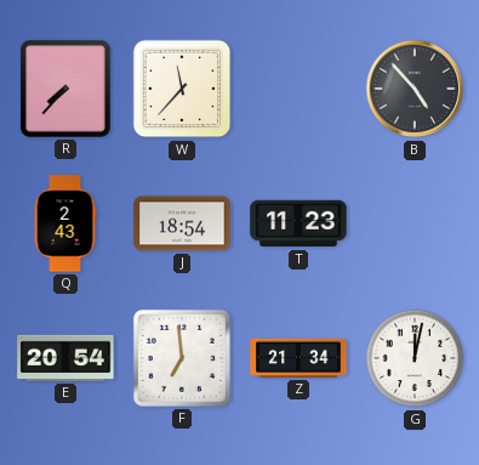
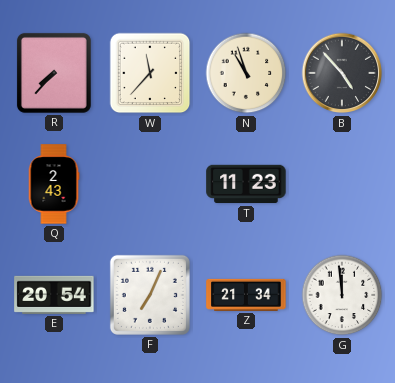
N: none -> 10:57 (246, 73)
J: 18:54 -> none (182, 223)
F: 6:59 -> 7:04 (150, 295)
G: 12:02 -> 11:59 (342, 295)
